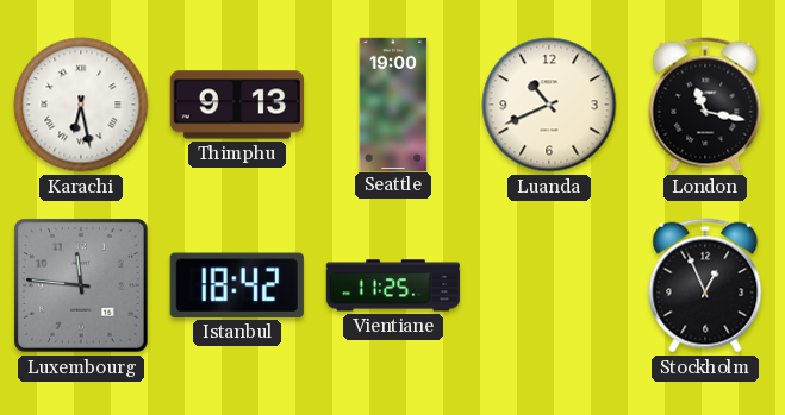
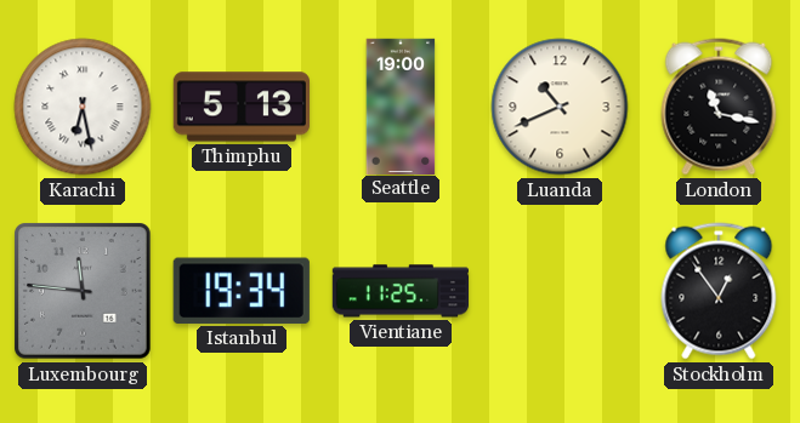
Thimphu: 9:13 -> 5:13 (240, 107)
Istanbul: 18:42 -> 19:34 (242, 291)
Stockholm: 12:56 -> 12:54 (719, 291)
